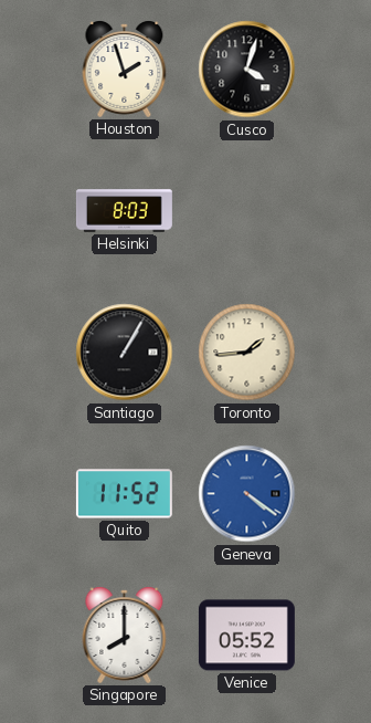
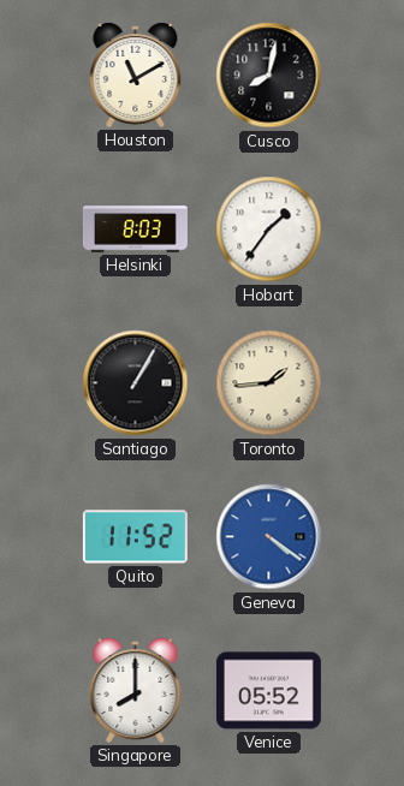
Houston: 1:57 -> 11:10 (136, 76)
Cusco: 4:03 -> 8:02 (269, 76)
Hobart: none -> 1:36 (269, 230)
